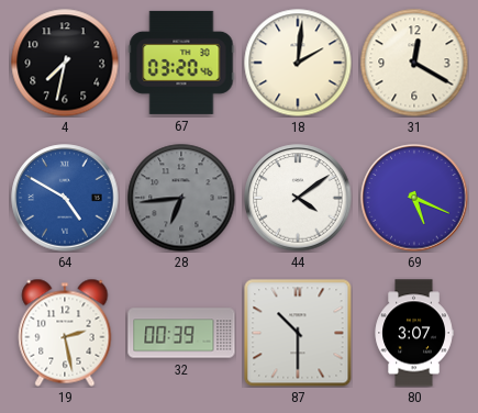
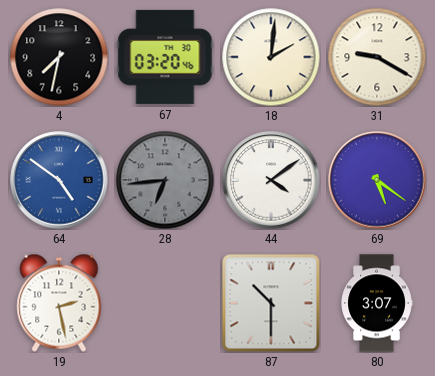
31: 12:20 -> 9:20 (377, 57)
64: 4:50 -> 4:51 (59, 180)
69: 5:19 -> 5:21 (377, 180)
32: 00:39 -> none (181, 333)
